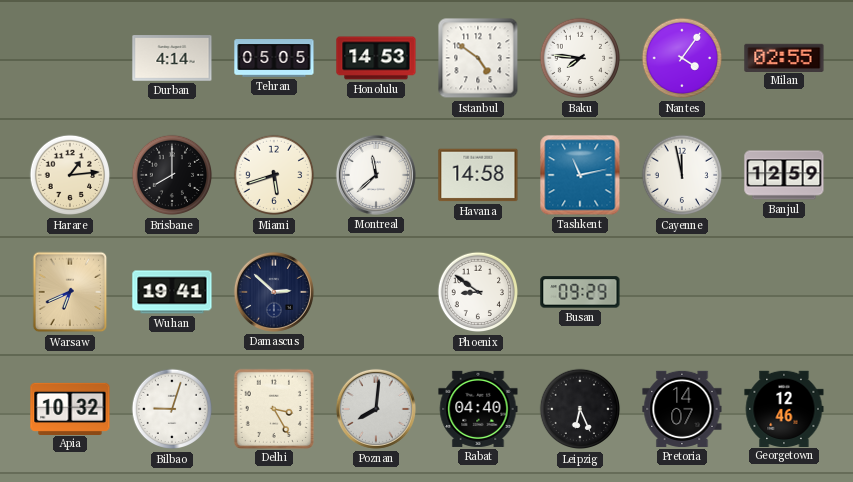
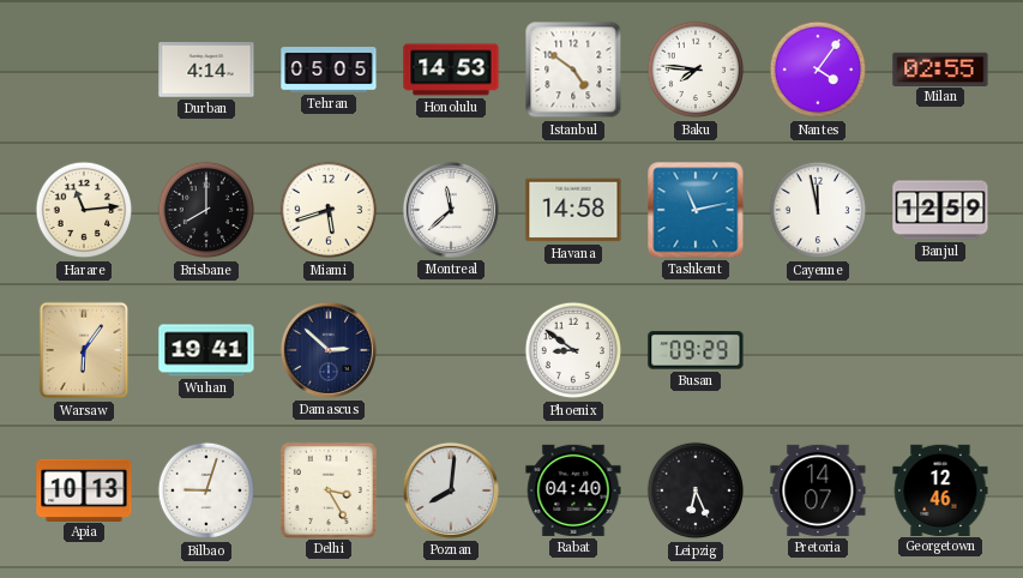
Harare: 1:14 -> 11:14 (84, 210)
Warsaw: 6:41 -> 6:06 (84, 350)
Apia: 10:32 -> 10:13 (84, 489)
